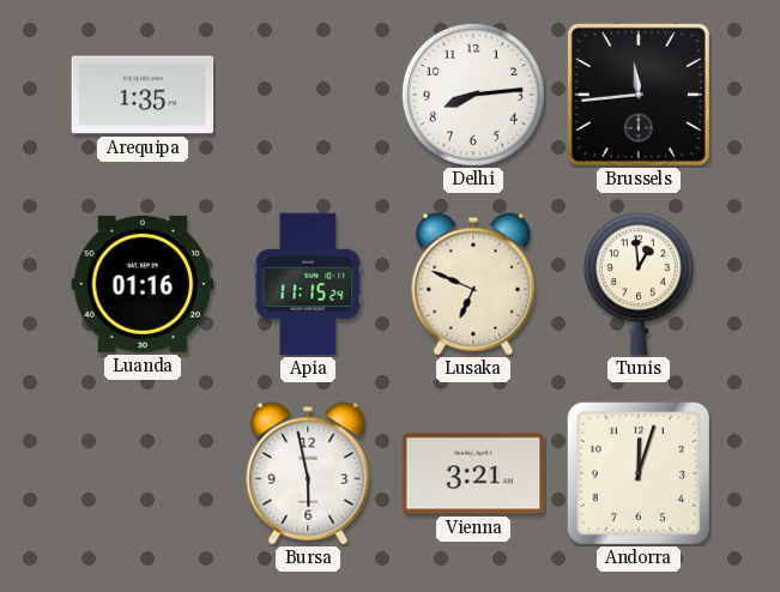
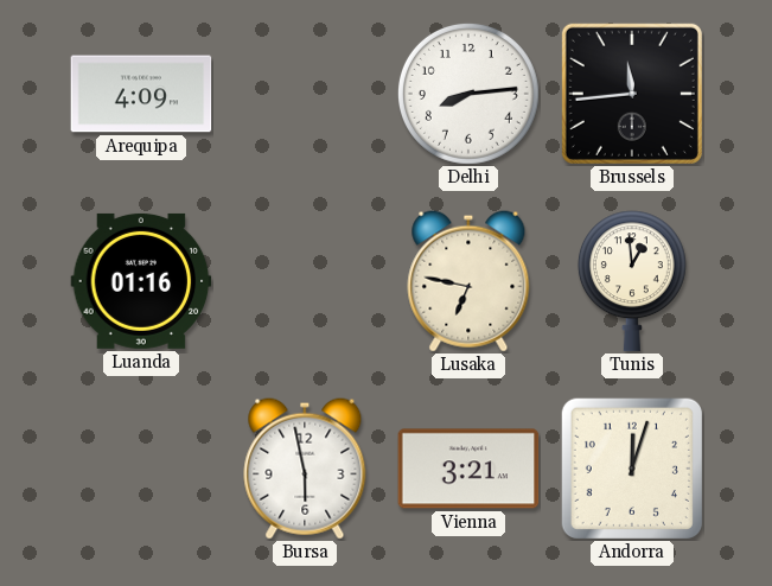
Arequipa: 1:35 -> 4:09 (141, 94)
Apia: 11:15 -> none (308, 284)
Lusaka: 6:49 -> 6:47 (468, 281)
